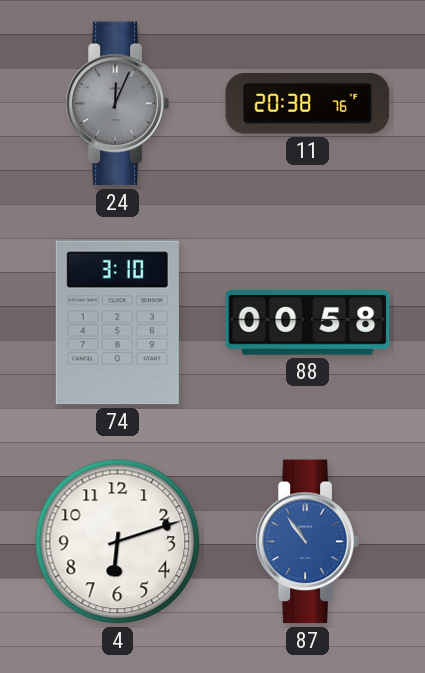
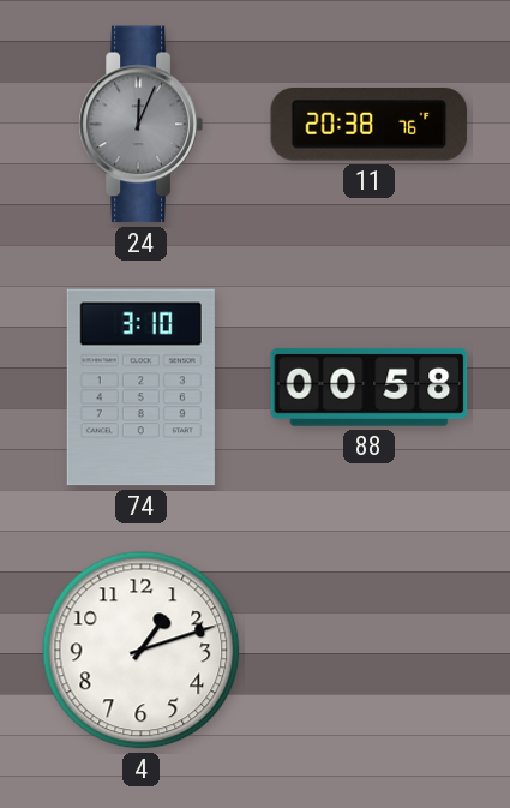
4: 6:12 -> 1:12 (142, 651)
87: 10:54 -> none (307, 542)
